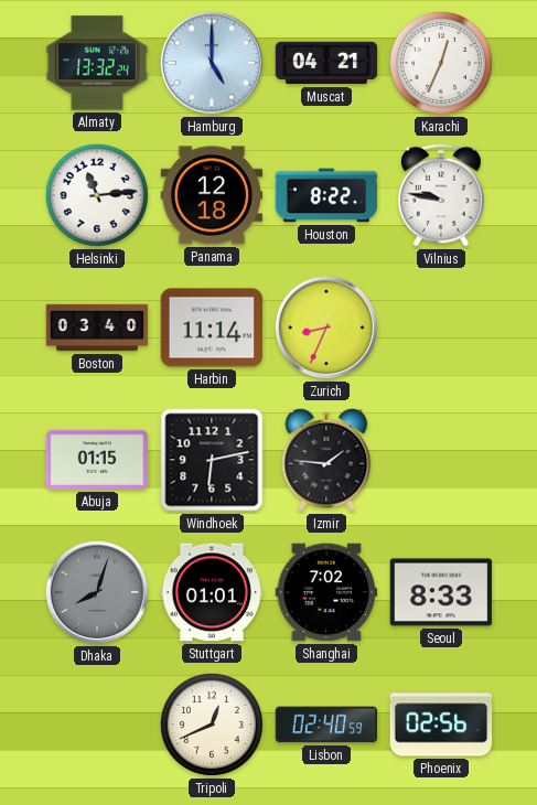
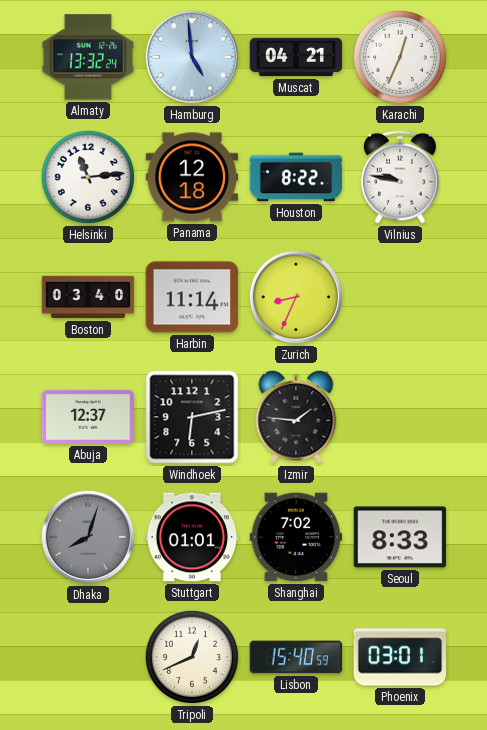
Hamburg: 5:00 -> 4:59 (192, 57)
Abuja: 01:15 -> 12:37 (88, 417)
Lisbon: 02:40 -> 15:40 (296, 657)
Phoenix: 02:56 -> 03:01 (400, 657)
